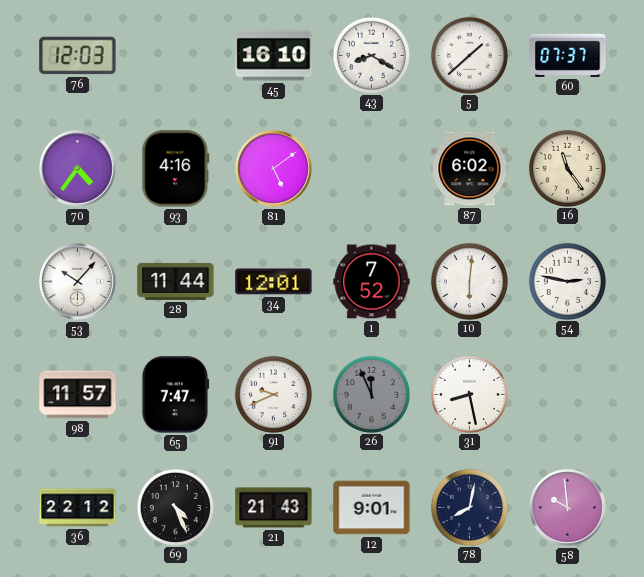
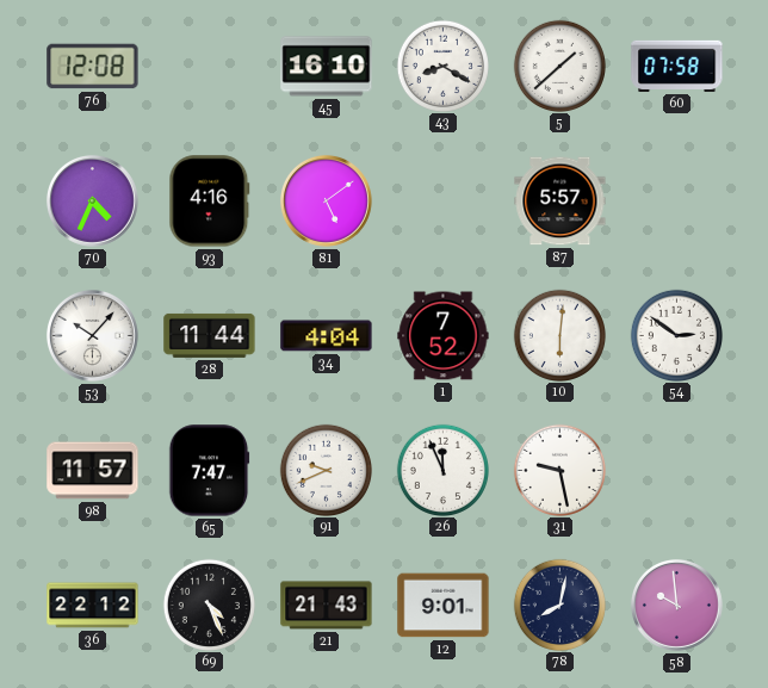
76: 12:03 -> 12:08 (93, 67)
60: 07:37 -> 07:58 (677, 66)
70: 4:36 -> 4:34 (93, 202)
87: 6:02 -> 5:57 (560, 202)
16: 11:24 -> none (567, 168)
34: 12:01 -> 4:04 (327, 336)
54: 2:47 -> 2:51 (676, 335)
26 dial: grey -> white (442, 470)
31: 8:28 -> 9:28 (559, 470)
